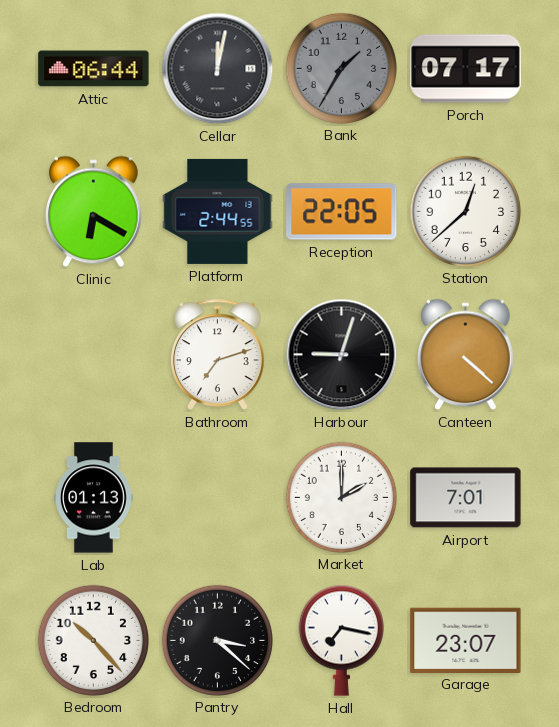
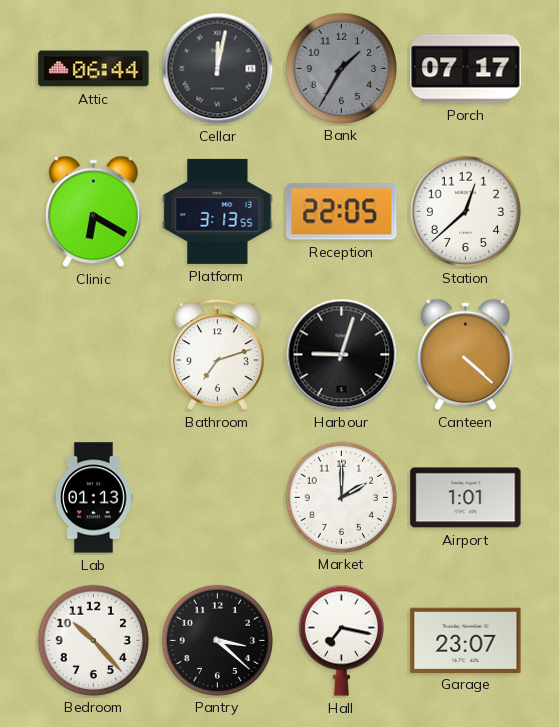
Platform: 2:44 -> 3:13 (218, 211)
Airport: 7:01 -> 1:01 (466, 498)
